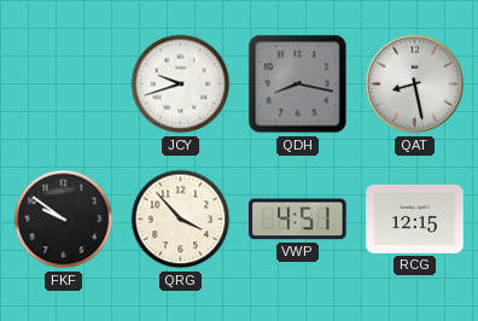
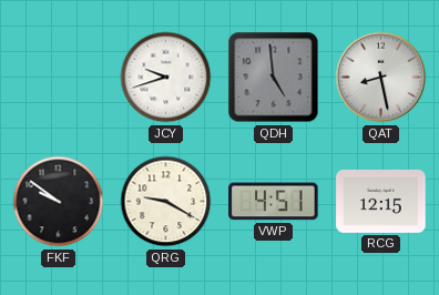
QDH: 8:17 -> 4:59 (274, 78)
QRG: 3:53 -> 9:20 (166, 202)
